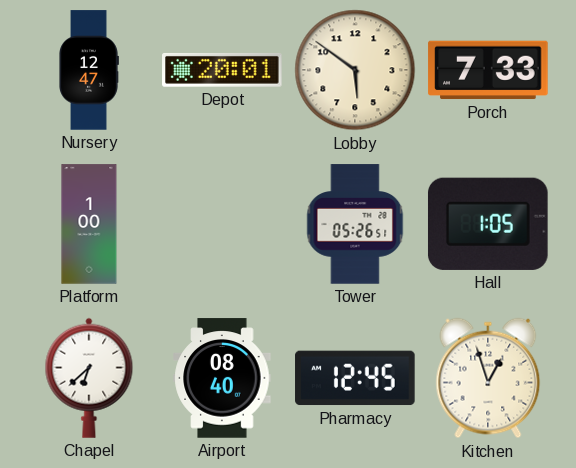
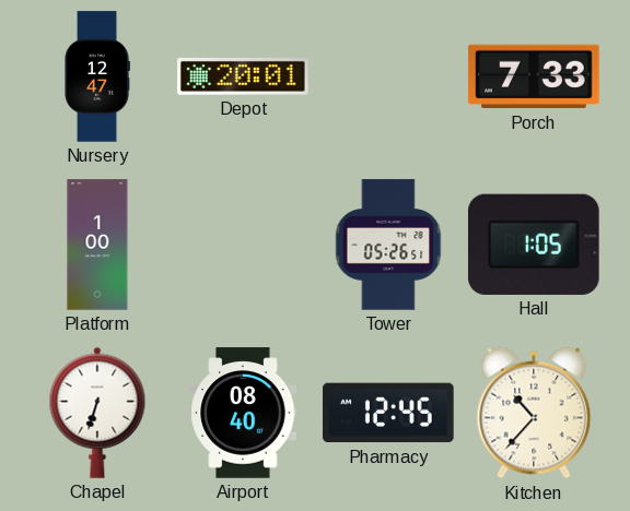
Lobby: 5:51 -> none (355, 70)
Chapel: 6:38 -> 6:33 (97, 413)
Kitchen: 12:57 -> 10:37 (534, 413)
